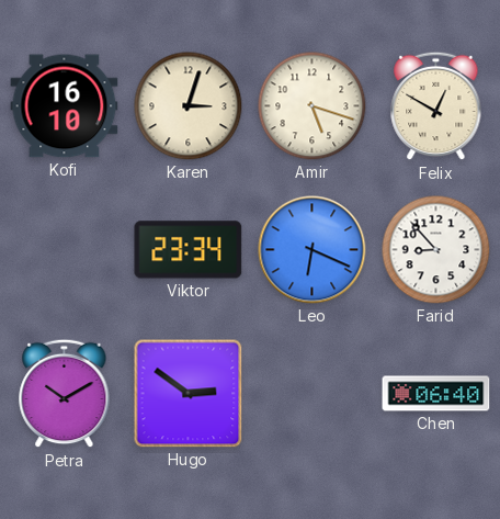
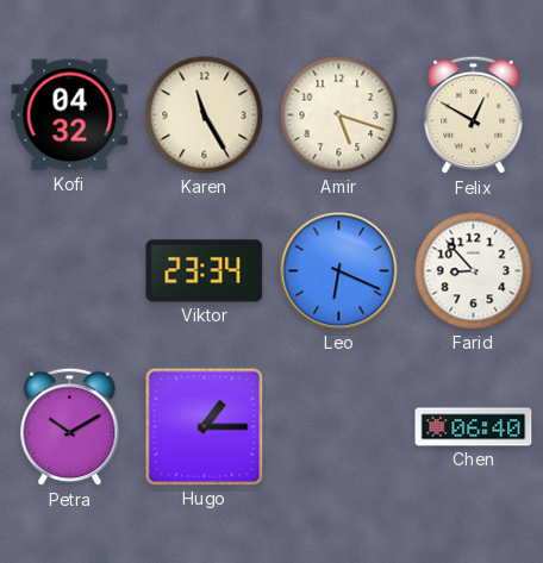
Kofi: 16:10 -> 04:32 (70, 115)
Karen: 3:03 -> 11:25 (205, 115)
Hugo: 2:51 -> 1:15 (205, 427)
